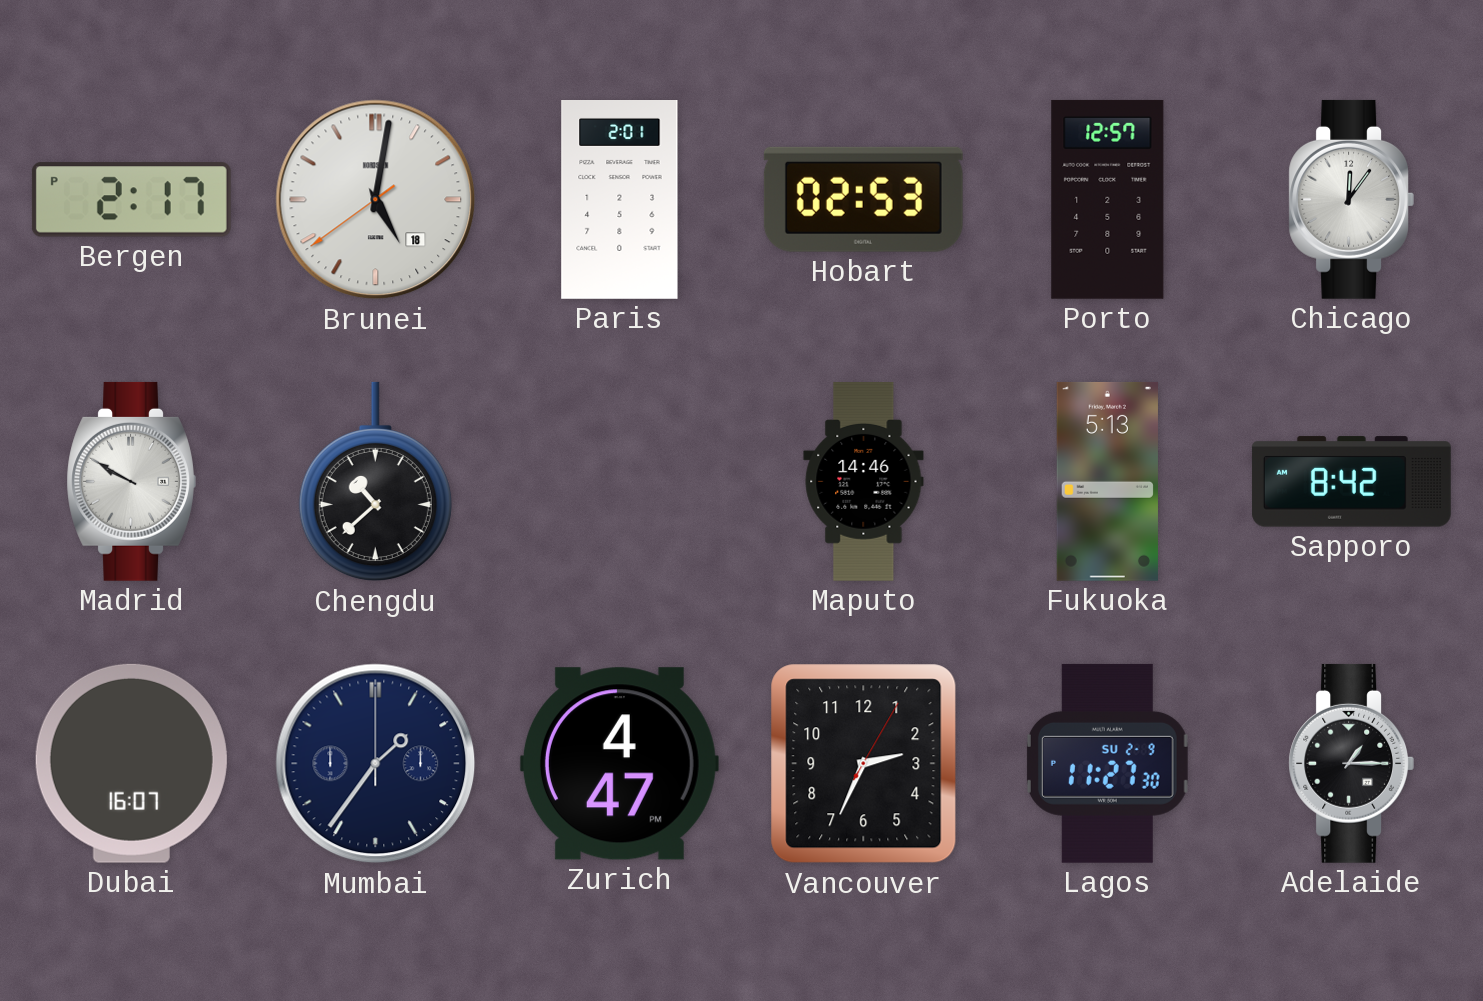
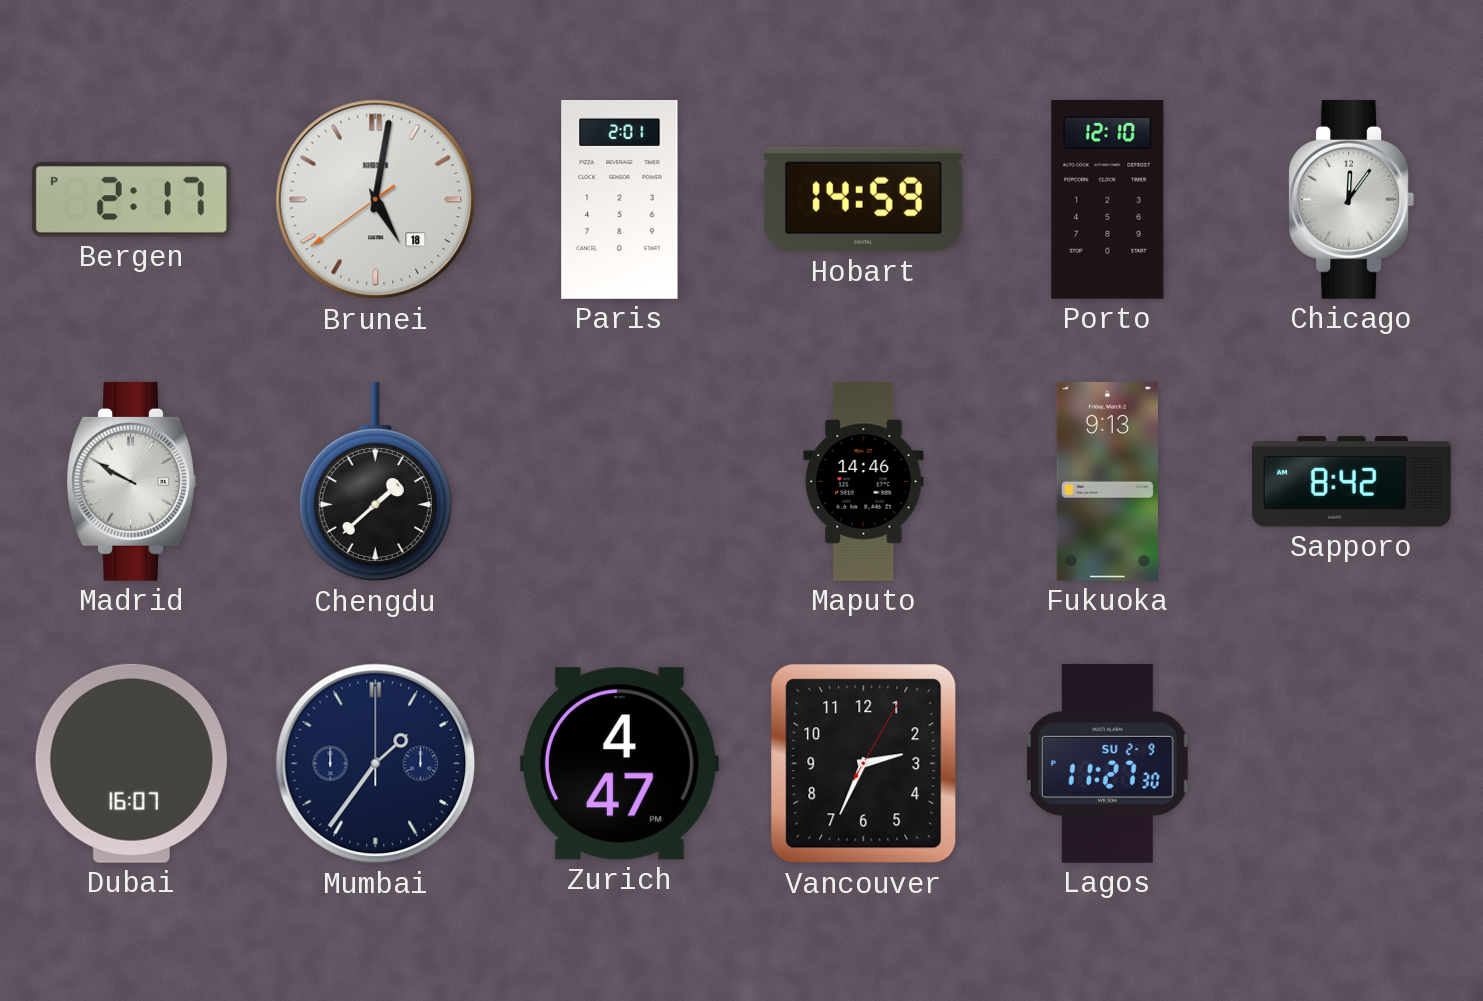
Hobart: 02:53 -> 14:59 (863, 199)
Porto: 12:57 -> 12:10 (1108, 199)
Chengdu: 10:38 -> 1:38 (375, 482)
Fukuoka: 5:13 -> 9:13 (1107, 481)
Adelaide: 1:15 -> none (1351, 763)
